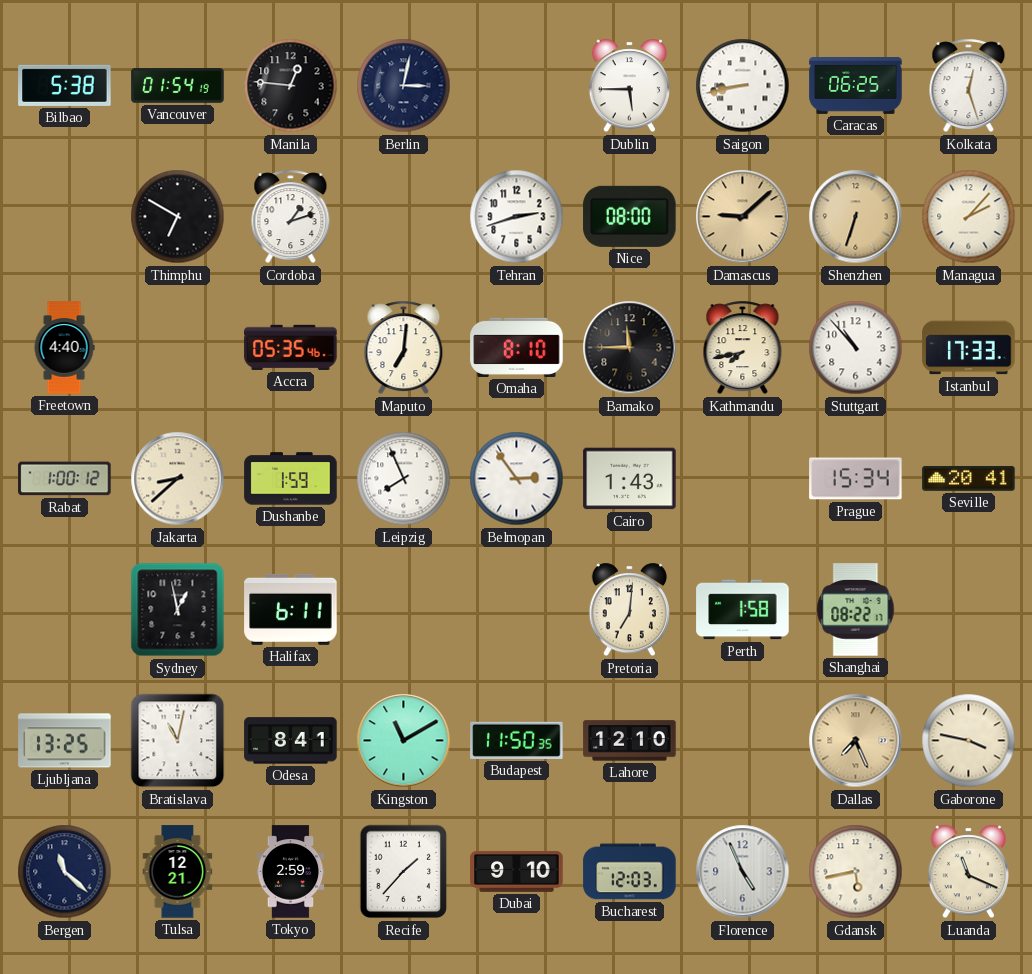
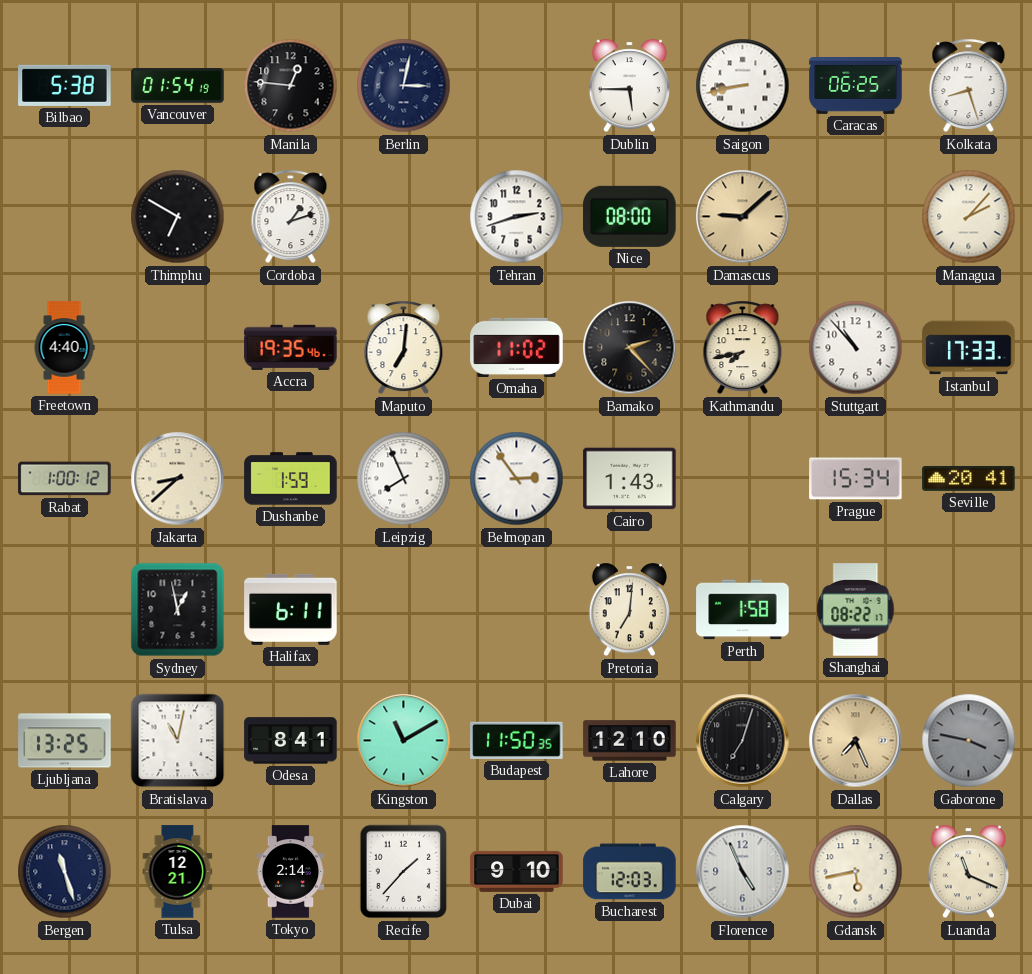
Kolkata: 12:27 -> 8:27 (969, 86)
Shenzhen: 6:33 -> none (856, 217)
Accra: 05:35 -> 19:35 (291, 347)
Omaha: 8:10 -> 11:02 (517, 347)
Bamako: 11:45 -> 2:23 (630, 348)
Calgary: none -> 7:03 (743, 741)
Gaborone dial: cream -> grey (969, 741)
Bergen: 11:22 -> 11:27 (65, 872)
Tokyo: 2:59 -> 2:14 (291, 872)
